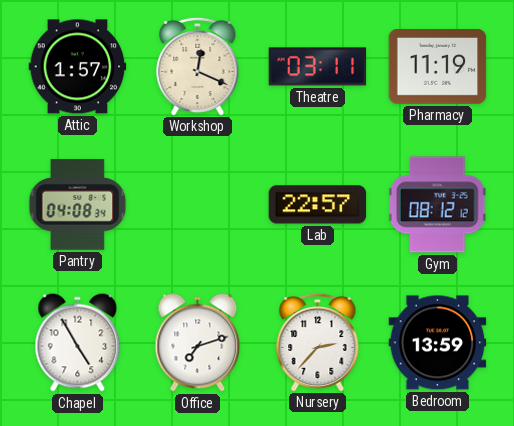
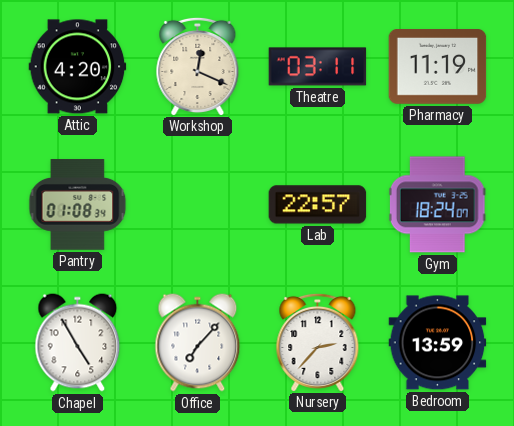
Attic: 1:57 -> 4:20 (78, 67)
Pantry: 04:08 -> 01:08 (78, 205)
Gym: 08:12 -> 18:24 (437, 205)
Office: 7:12 -> 7:07 (198, 343)
